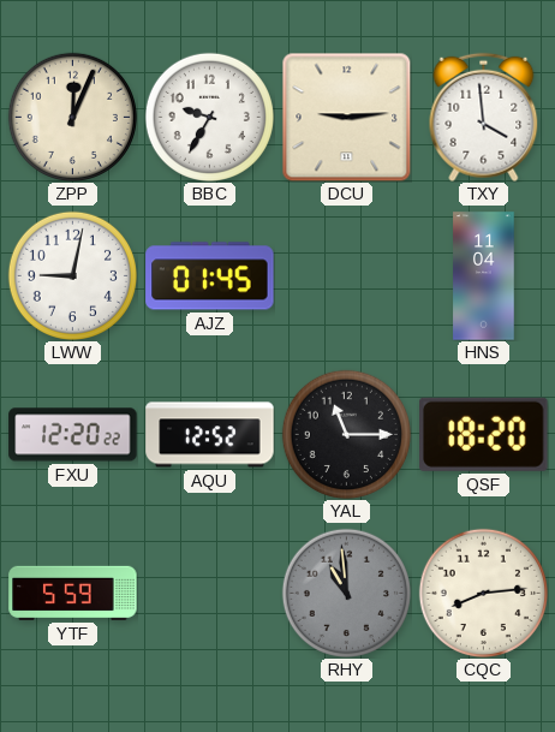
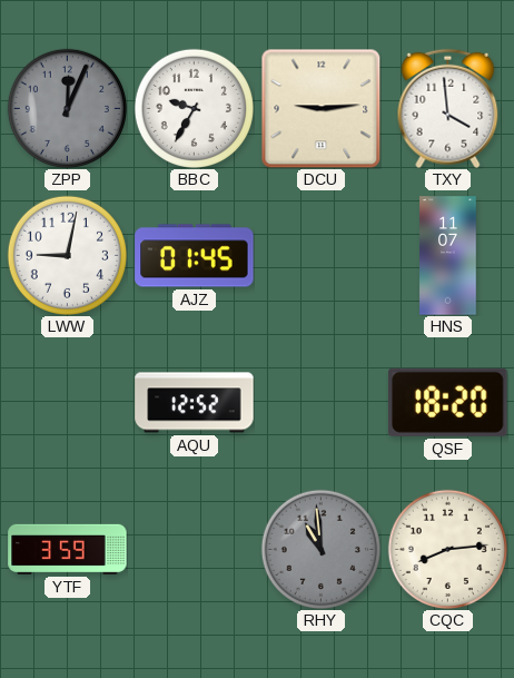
ZPP dial: cream -> grey (67, 108)
HNS: 11:04 -> 11:07 (448, 256)
FXU: 12:20 -> none (73, 435)
YAL: 11:15 -> none (346, 434)
YTF: 5:59 -> 3:59 (68, 549)
